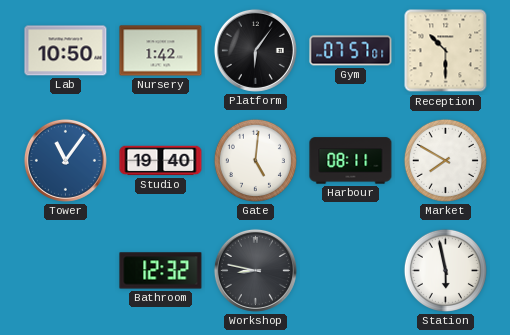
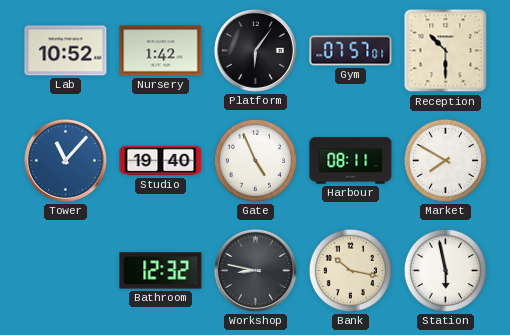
Lab: 10:50 -> 10:52 (66, 51)
Tower: 11:06 -> 11:07 (65, 160)
Gate: 5:01 -> 4:56 (255, 160)
Bank: none -> 10:17 (350, 270)
